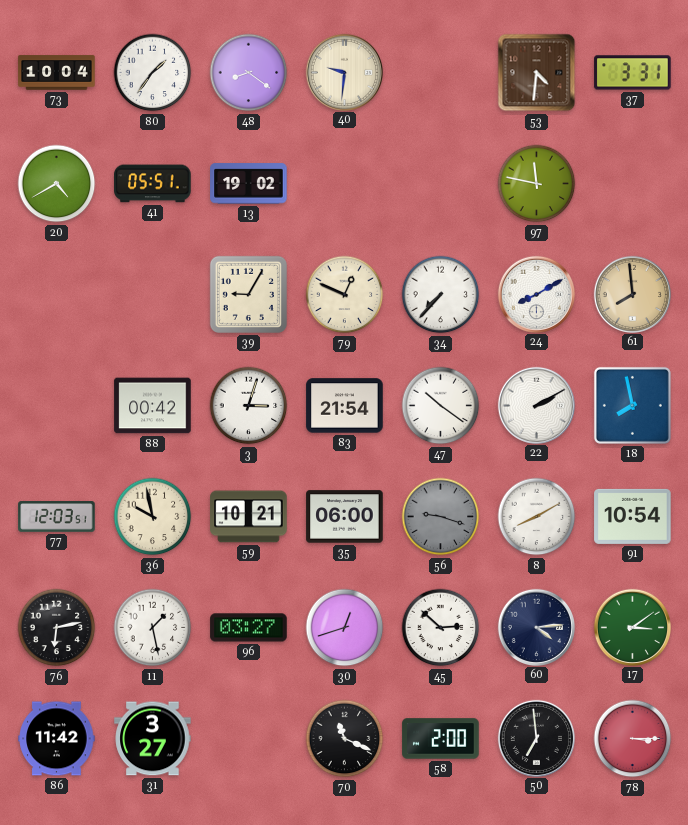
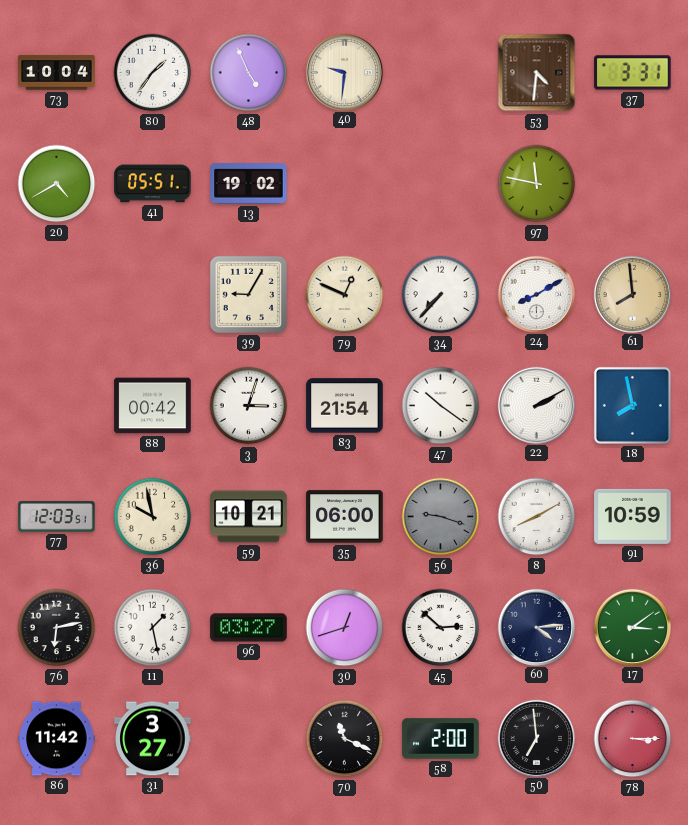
48: 8:21 -> 4:56 (249, 73)
91: 10:54 -> 10:59 (633, 516)
